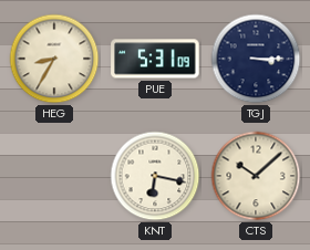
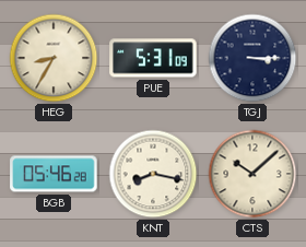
BGB: none -> 05:46 (54, 174)
KNT: 6:17 -> 8:17 (153, 174)
